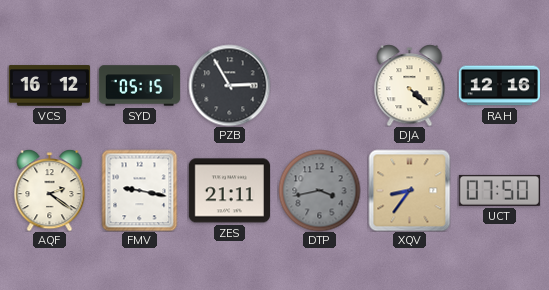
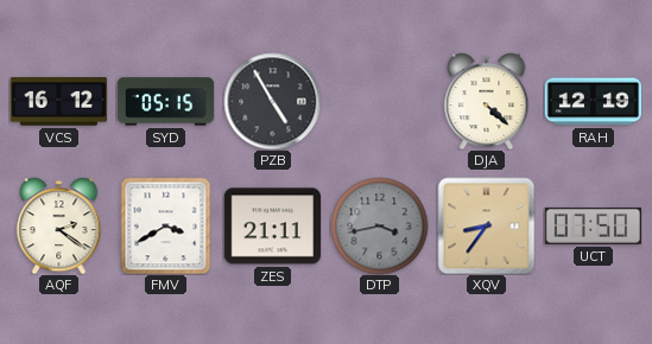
PZB: 2:55 -> 4:55 (272, 101)
RAH: 12:16 -> 12:19 (593, 102)
FMV: 9:17 -> 3:40 (166, 225)
